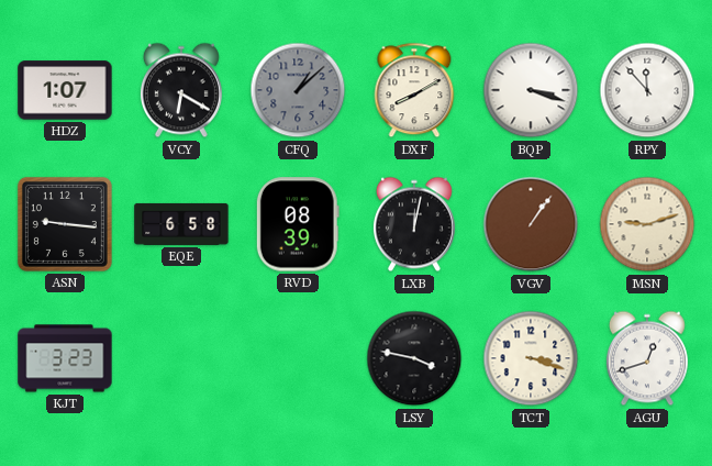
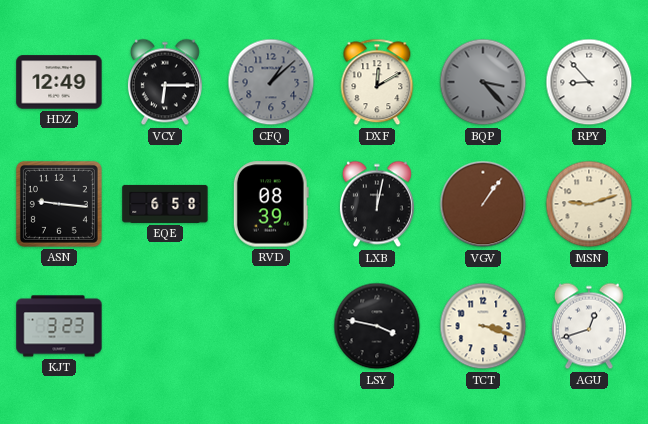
HDZ: 1:07 -> 12:49 (59, 82)
VCY: 6:20 -> 6:15 (165, 82)
DXF: 8:10 -> 12:10 (377, 82)
BQP: 3:18 -> 3:23 (483, 82)
BQP dial: white -> grey (483, 82)
RPY: 11:53 -> 8:53 (589, 82)
